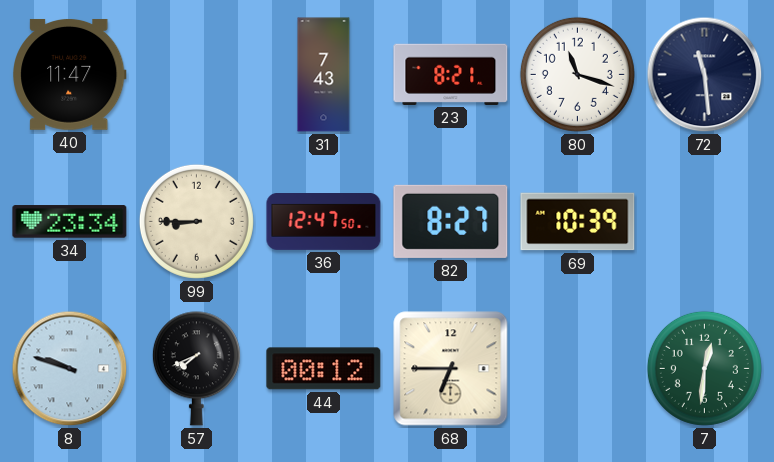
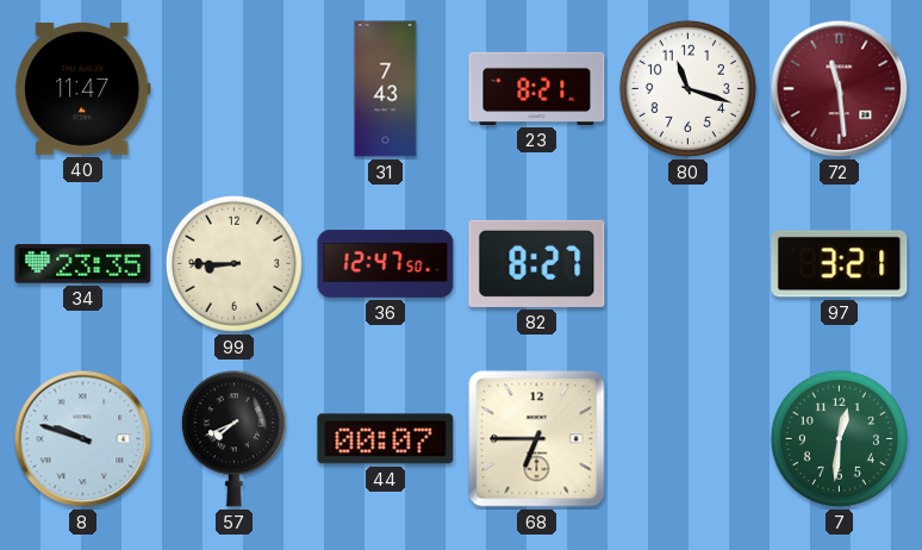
72 dial: navy -> burgundy (840, 89)
34: 23:34 -> 23:35 (83, 264)
69: 10:39 -> none (578, 222)
97: none -> 3:21 (840, 264)
44: 00:12 -> 00:07 (386, 439)
